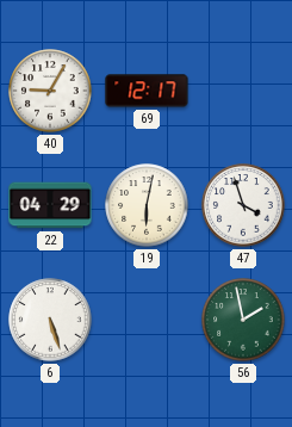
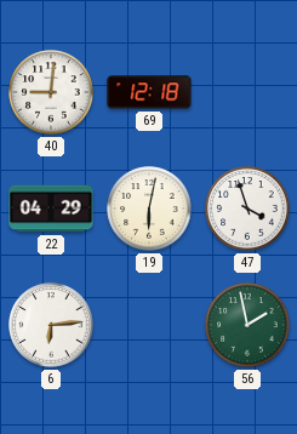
40: 9:05 -> 9:01 (51, 92)
69: 12:17 -> 12:18 (149, 92)
6: 5:27 -> 6:14 (51, 325)
